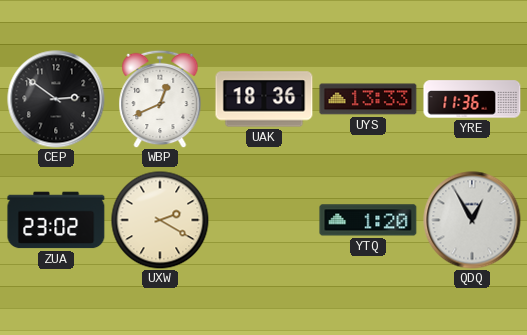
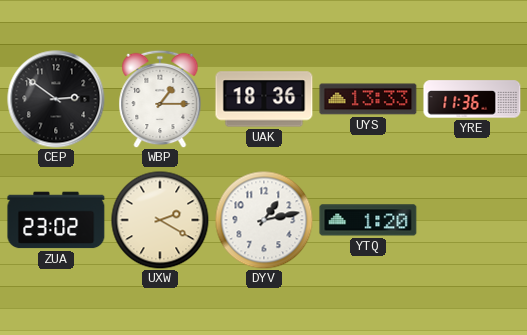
WBP: 12:41 -> 1:15 (160, 99)
DYV: none -> 1:13 (264, 220)
QDQ: 12:55 -> none (472, 220)
